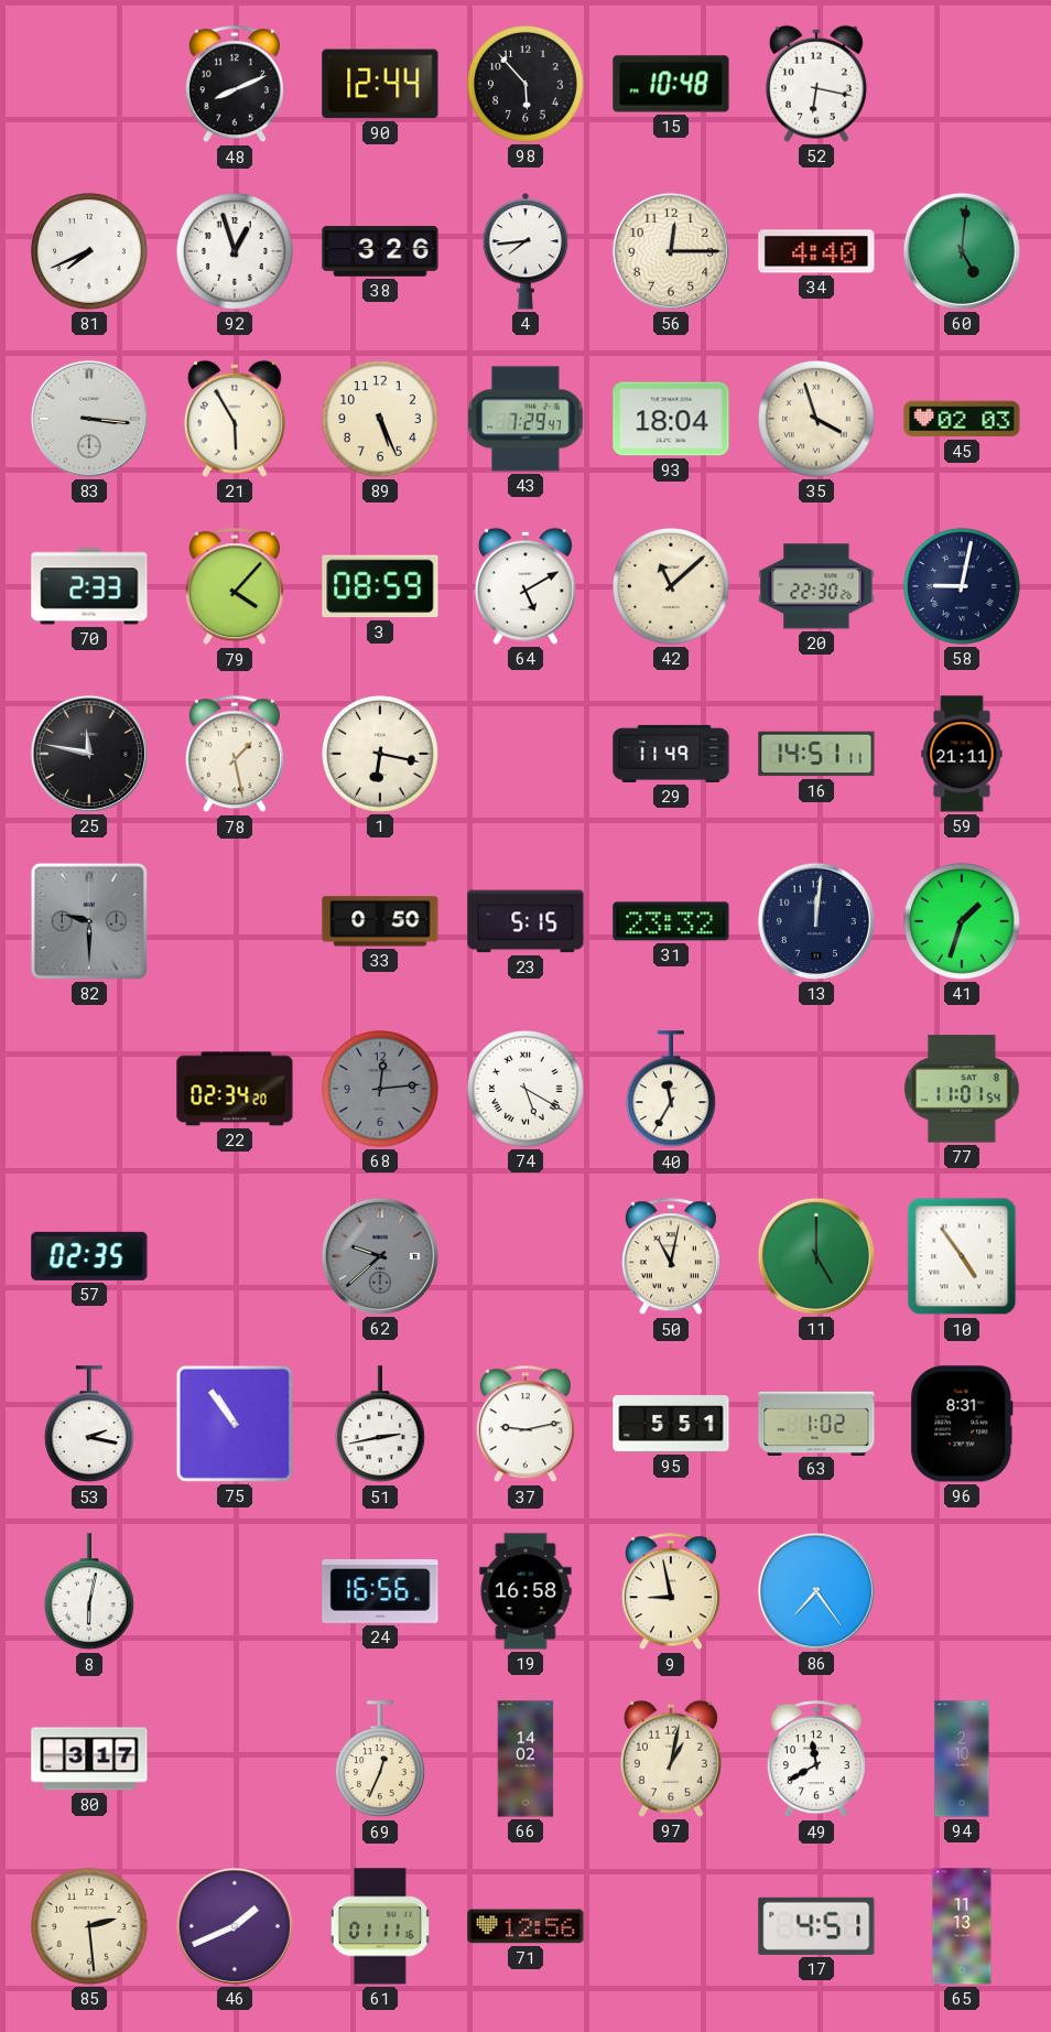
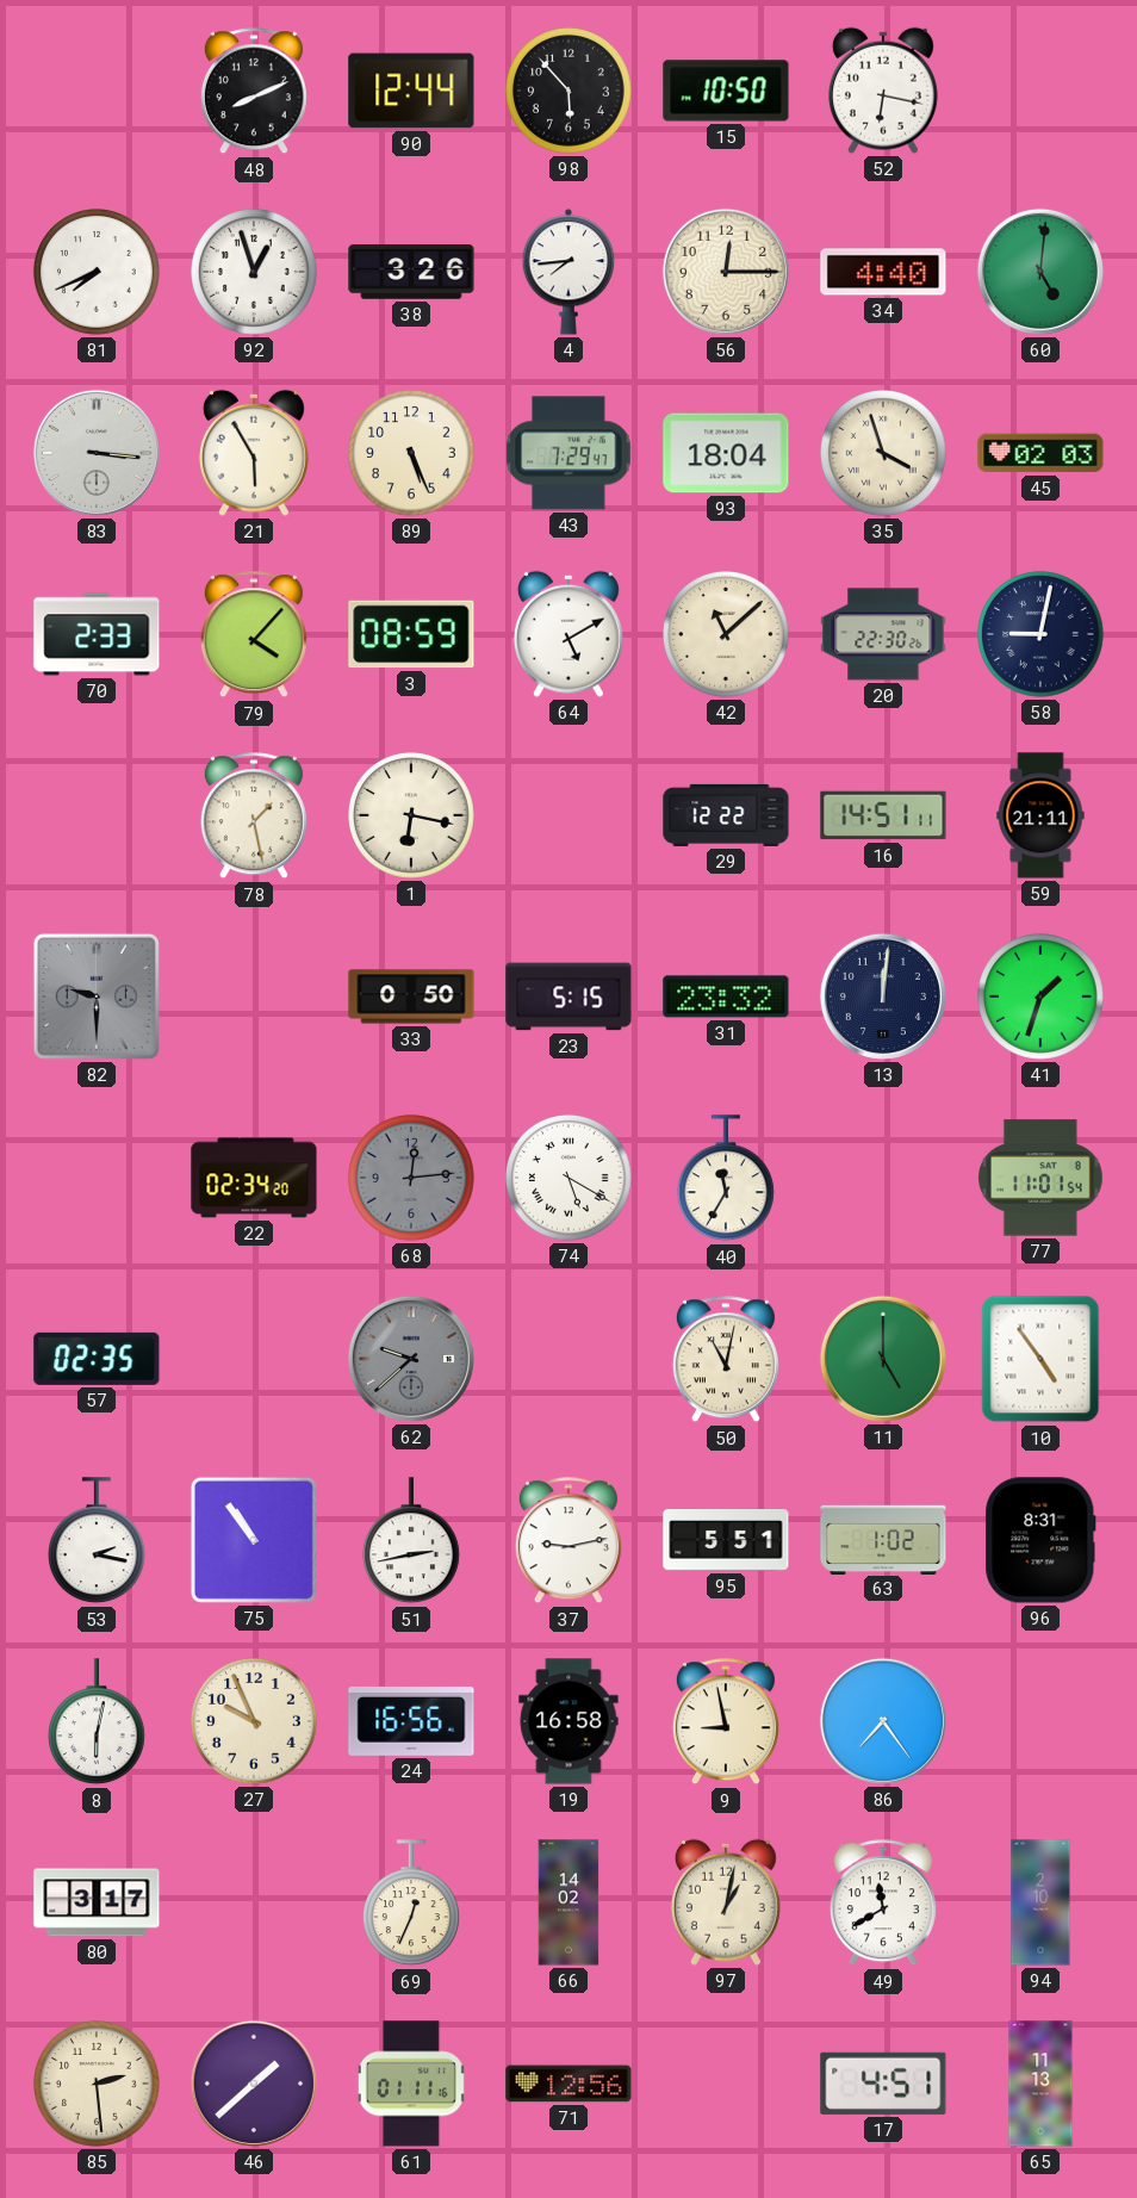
15: 10:48 -> 10:50 (726, 91)
25: 11:47 -> none (89, 754)
29: 11:49 -> 12:22 (726, 815)
27: none -> 9:56 (255, 1722)
46: 1:41 -> 1:38 (254, 2084)
